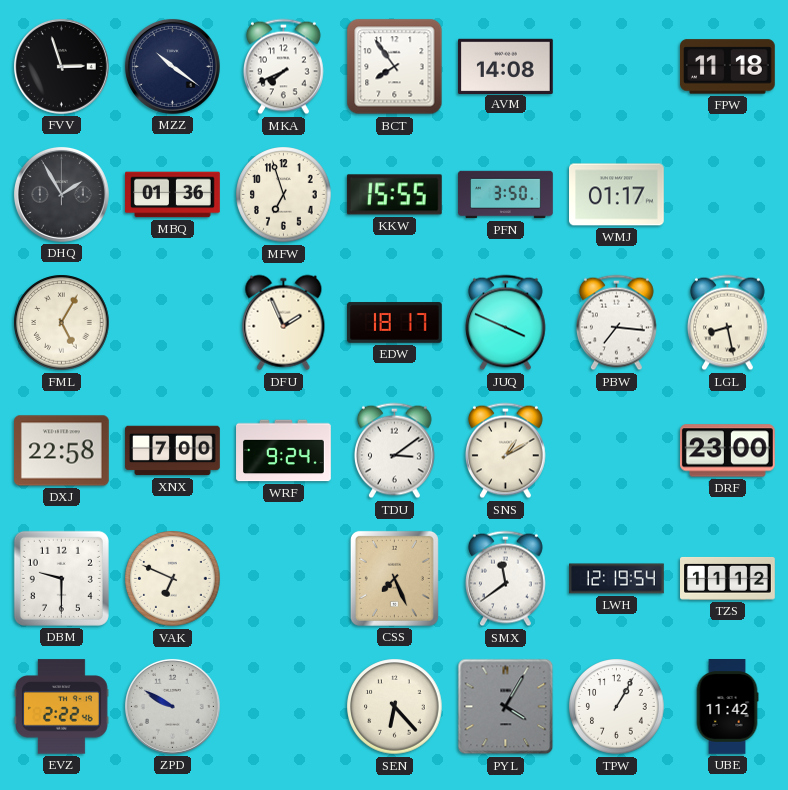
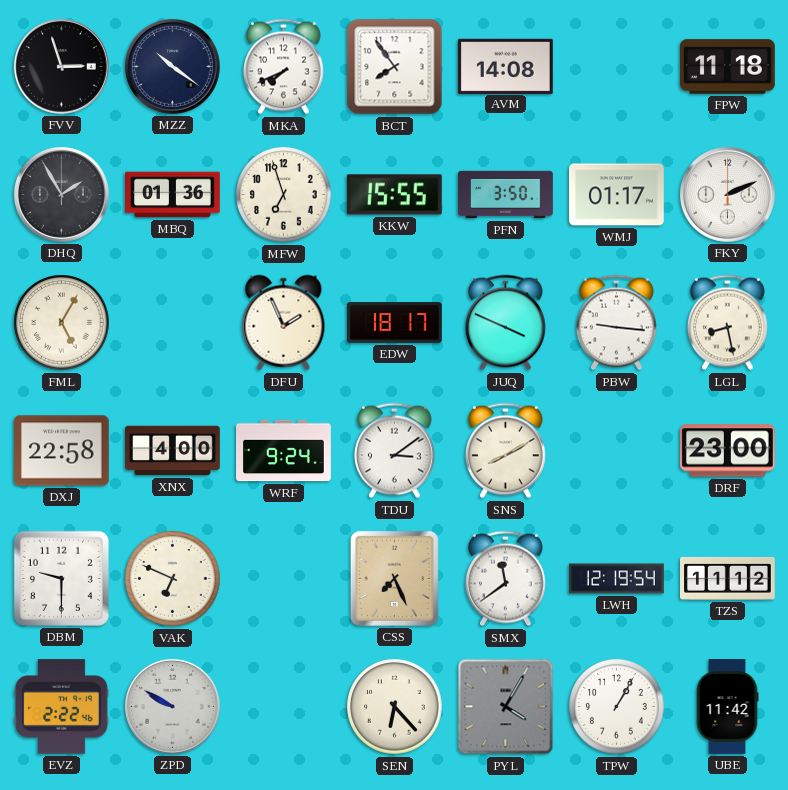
FKY: none -> 2:11 (727, 194)
PBW: 7:16 -> 9:16 (616, 323)
XNX: 7:00 -> 4:00 (173, 451)
SNS: 1:10 -> 8:10 (505, 451)
